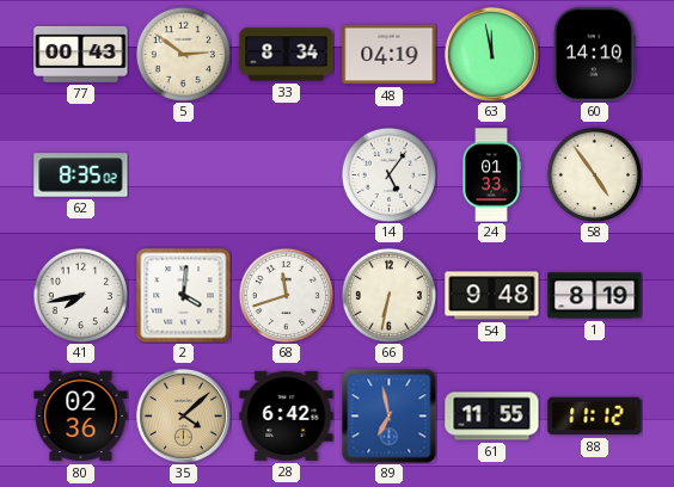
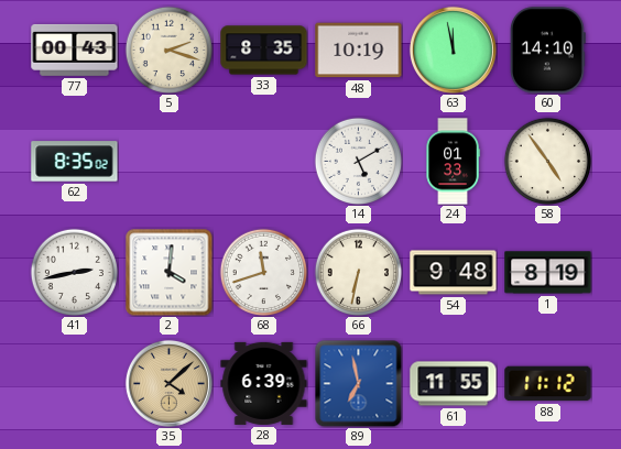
5: 2:51 -> 2:18 (168, 50)
33: 8:34 -> 8:35 (264, 51)
48: 04:19 -> 10:19 (359, 51)
14: 5:06 -> 5:10 (358, 161)
41: 7:43 -> 2:43 (74, 272)
80: 02:36 -> none (81, 417)
28: 6:42 -> 6:39 (264, 383)
